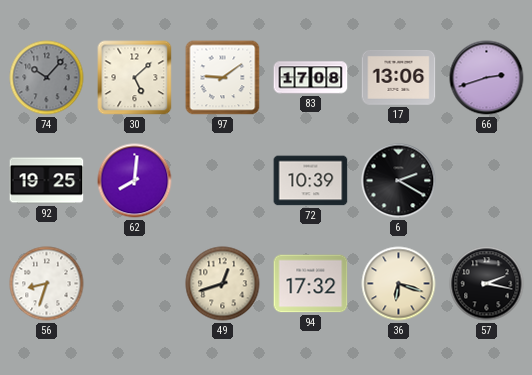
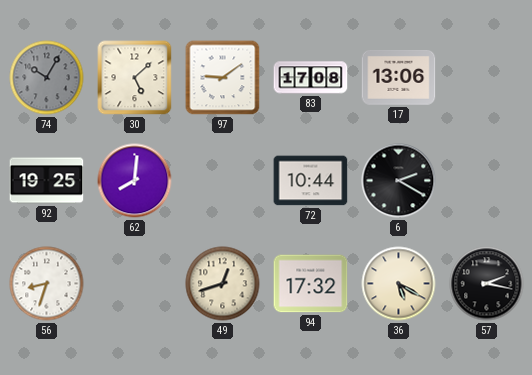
74: 10:07 -> 10:05 (47, 78)
66: 2:42 -> none (487, 78)
72: 10:39 -> 10:44 (311, 181)
36: 6:18 -> 5:20 (399, 284)
